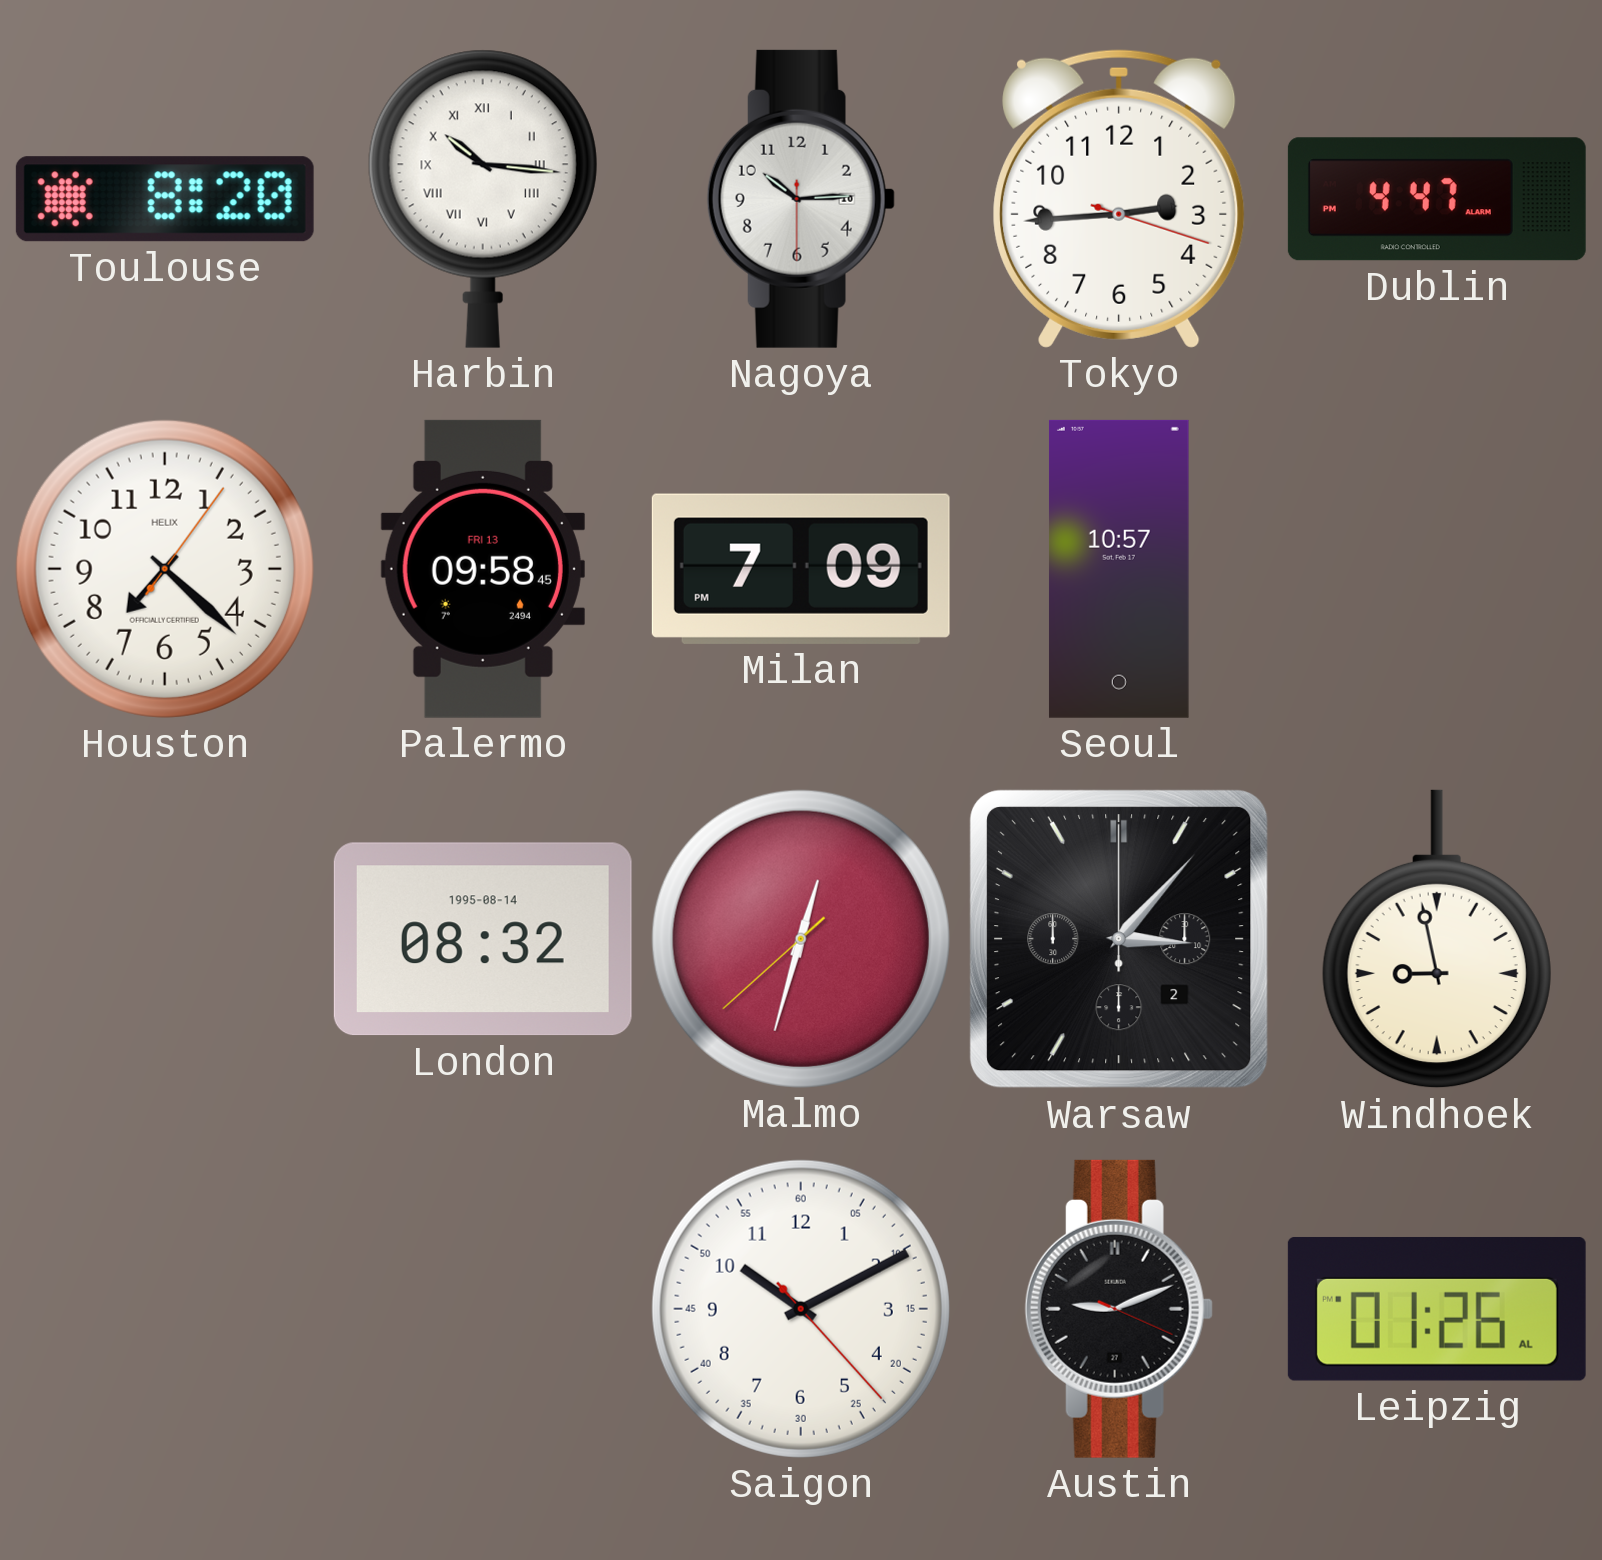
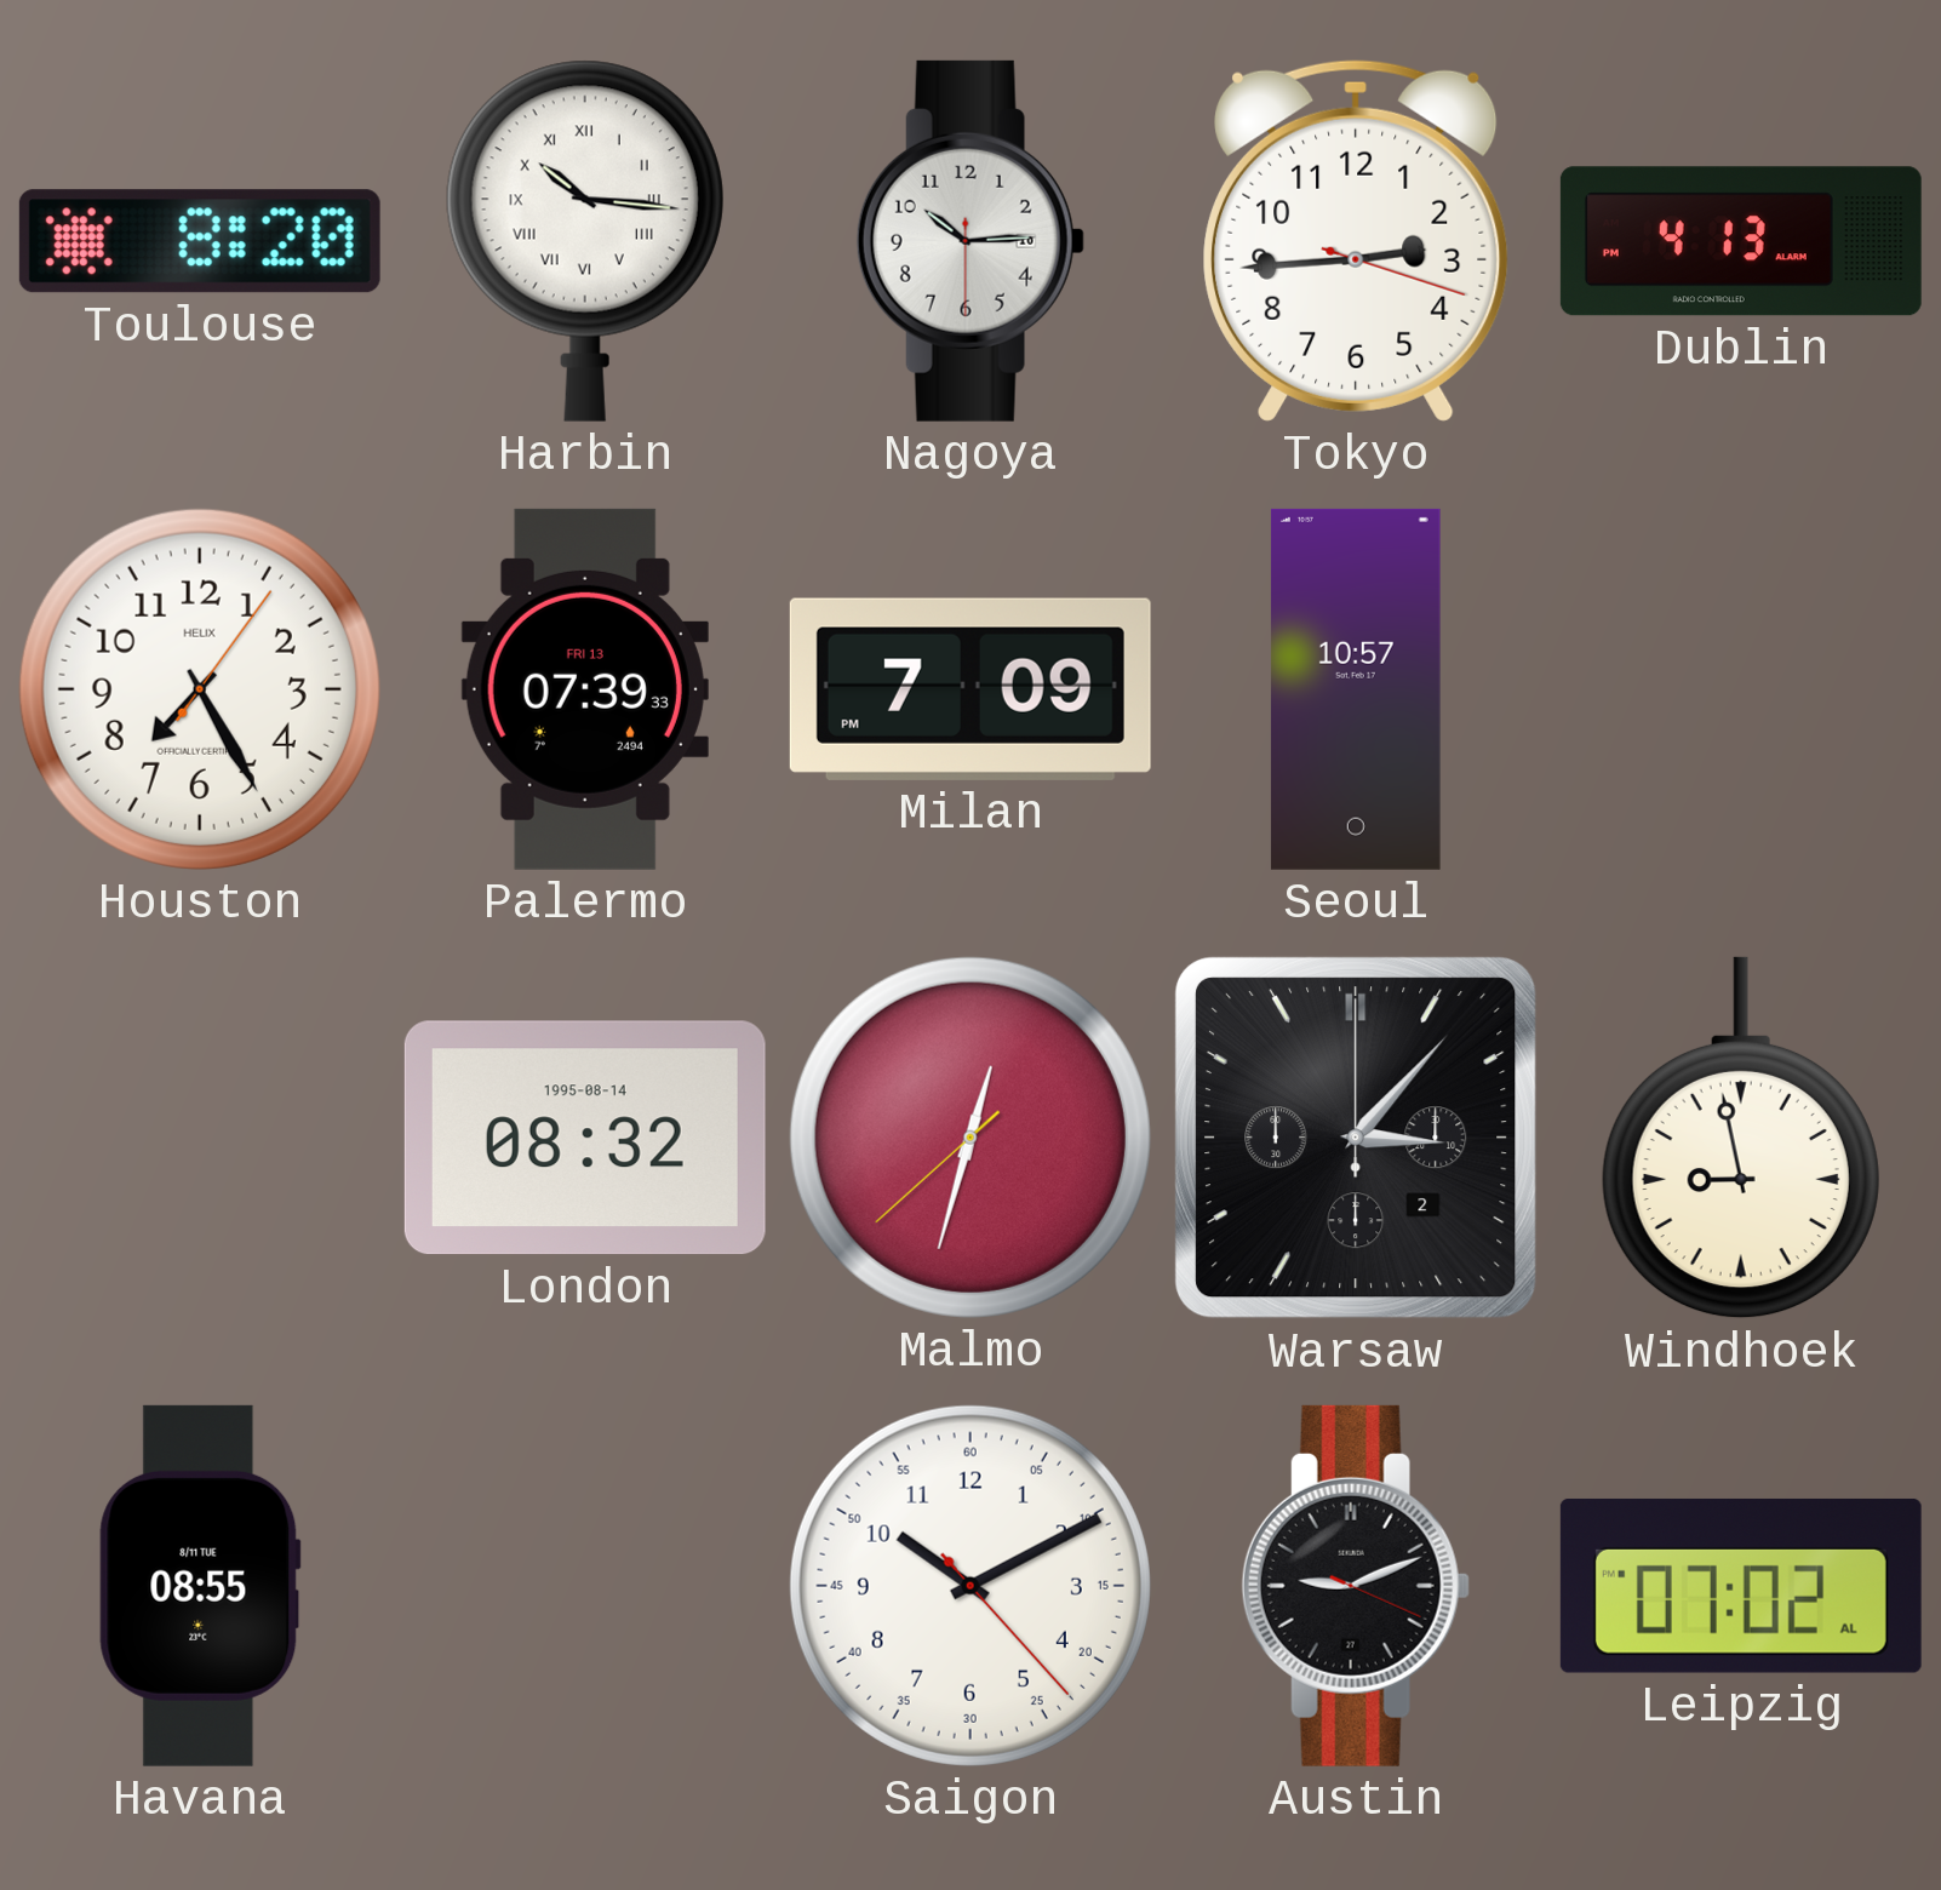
Dublin: 4:47 -> 4:13 (1741, 241)
Houston: 7:22 -> 7:25 (200, 689)
Palermo: 09:58 -> 07:39 (585, 689)
Havana: none -> 08:55 (200, 1586)
Leipzig: 01:26 -> 07:02 (1741, 1586)
